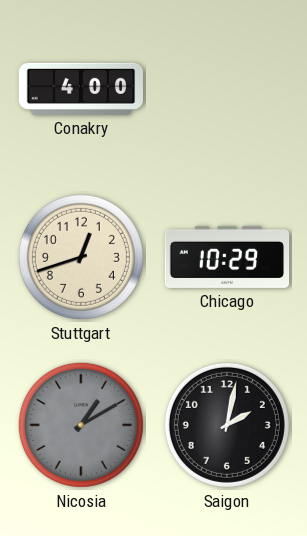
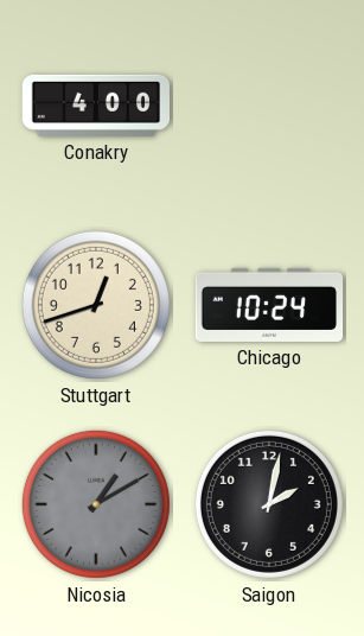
Chicago: 10:29 -> 10:24 (269, 305)
